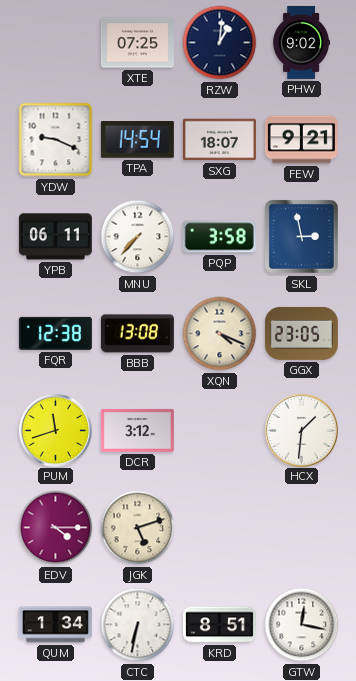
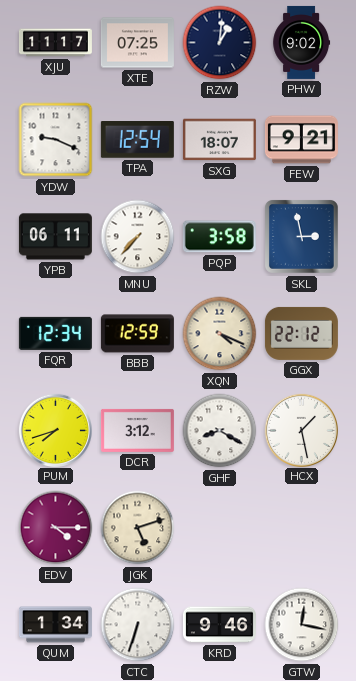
XJU: none -> 11:17 (55, 43)
TPA: 14:54 -> 12:54 (137, 140)
FQR: 12:38 -> 12:34 (55, 333)
BBB: 13:08 -> 12:59 (137, 334)
GGX: 23:05 -> 22:12 (301, 333)
PUM: 11:42 -> 7:42 (55, 430)
GHF: none -> 8:20 (220, 431)
HCX: 1:31 -> 1:28 (301, 430)
CTC: 6:32 -> 6:33 (138, 625)
KRD: 8:51 -> 9:46 (219, 625)
